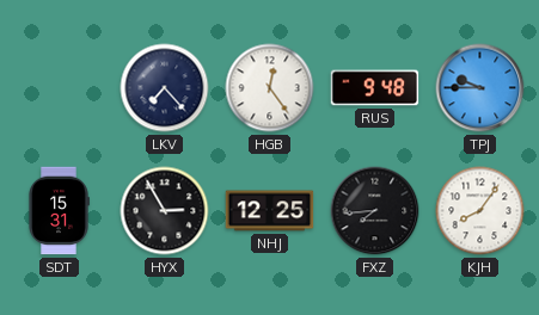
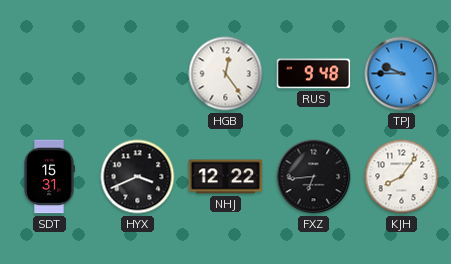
LKV: 7:23 -> none (165, 88)
HYX: 2:55 -> 3:41 (138, 177)
NHJ: 12:25 -> 12:22 (226, 177)
FXZ: 7:44 -> 6:44 (314, 177)
